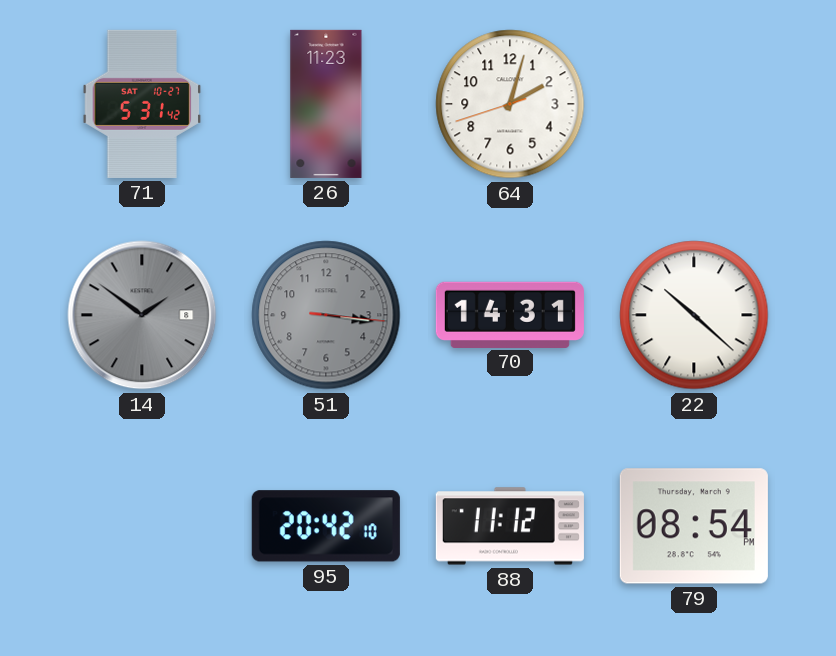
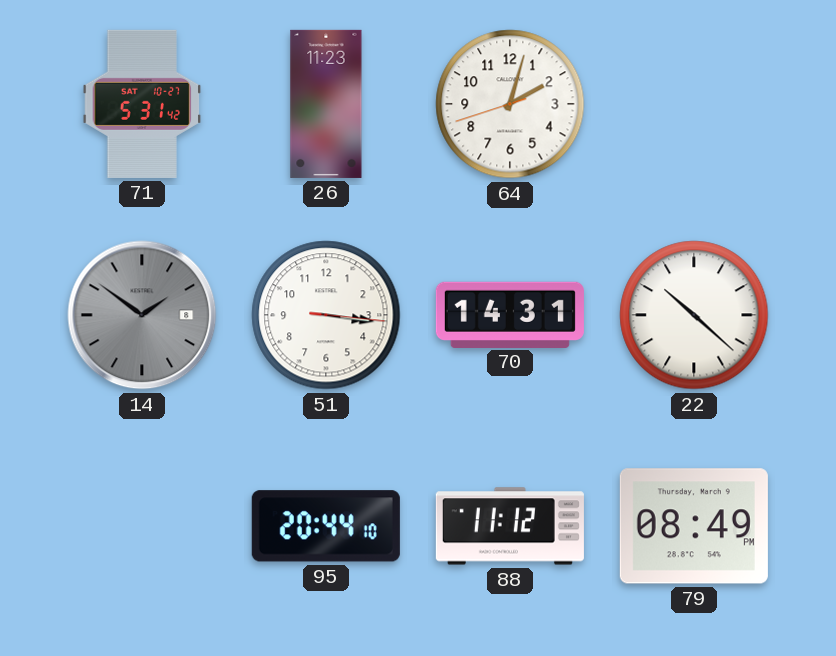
51 dial: grey -> white (326, 315)
95: 20:42 -> 20:44 (326, 526)
79: 08:54 -> 08:49 (694, 526)
